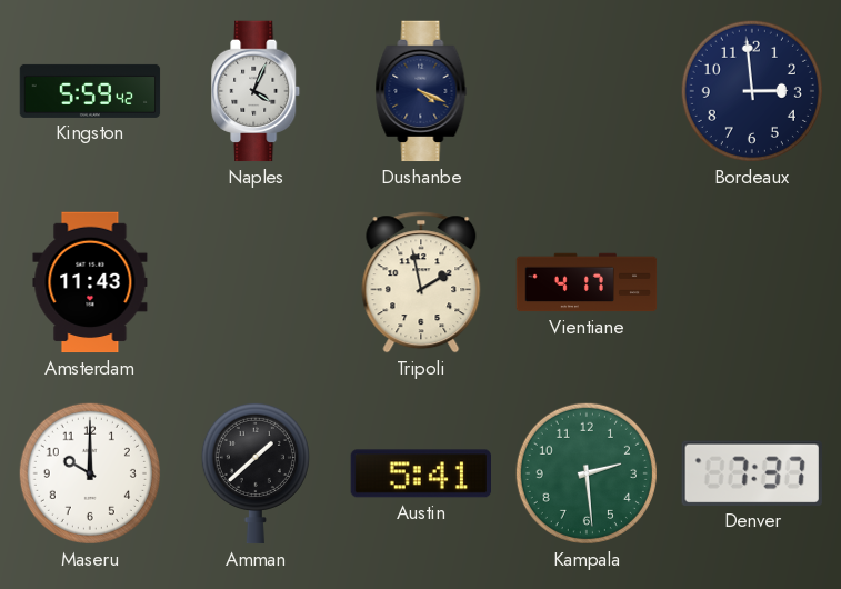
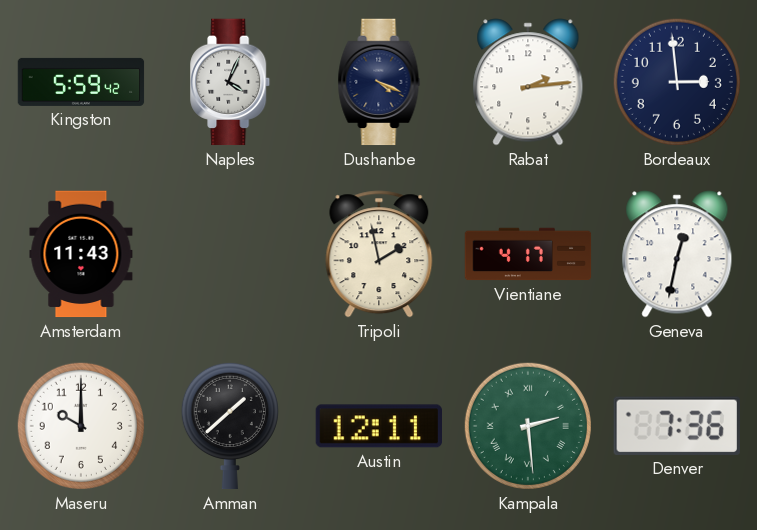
Rabat: none -> 2:14 (528, 82)
Geneva: none -> 12:32 (677, 254)
Austin: 5:41 -> 12:11 (378, 426)
Kampala numerals: Arabic -> Roman (528, 426)
Denver: 7:37 -> 7:36 (677, 426)
